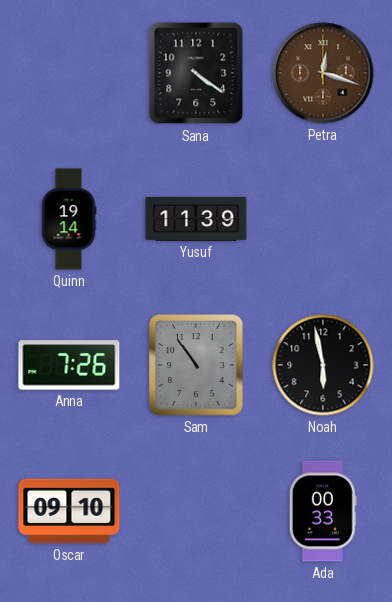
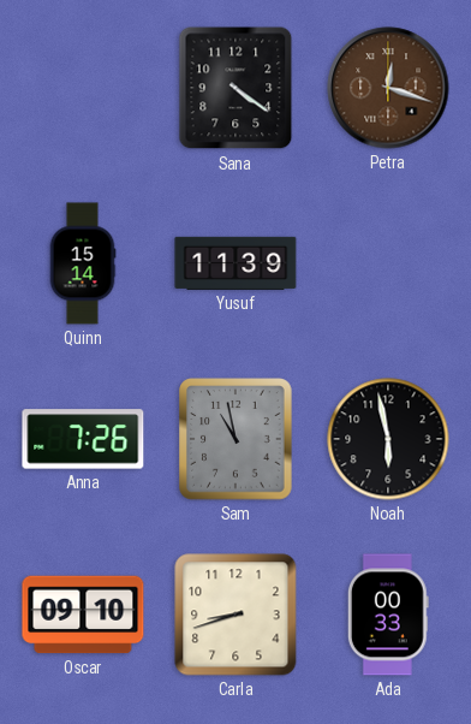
Quinn: 19:14 -> 15:14 (83, 263)
Sam: 10:54 -> 10:58 (235, 439)
Carla: none -> 8:42 (235, 615)
